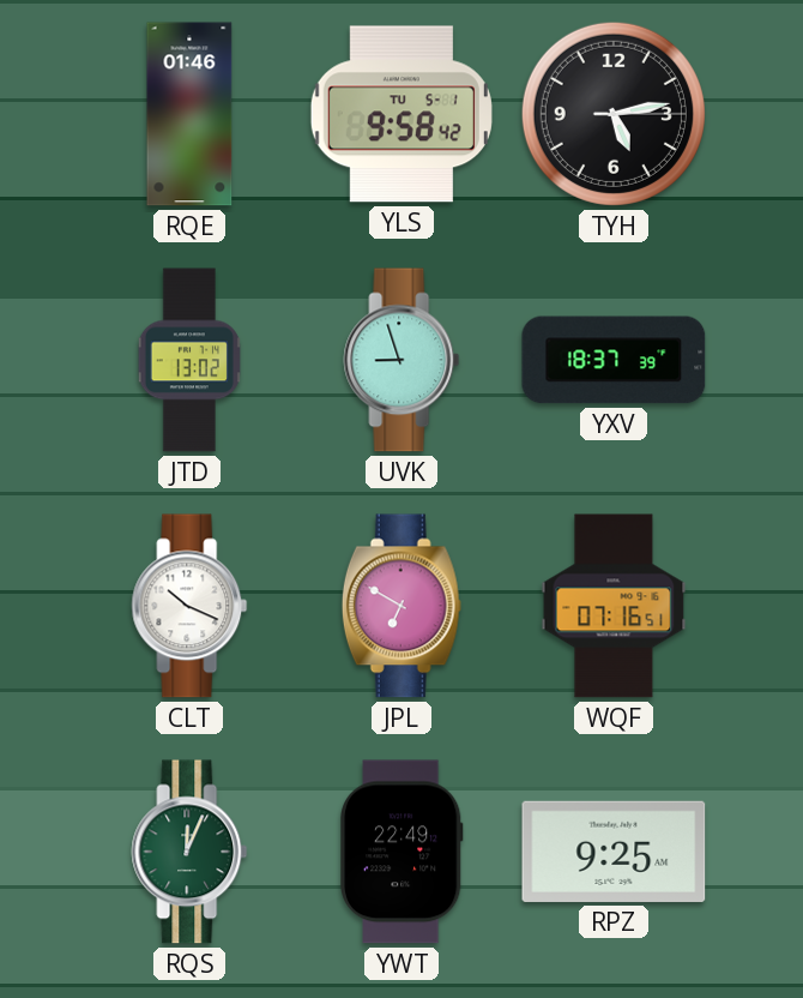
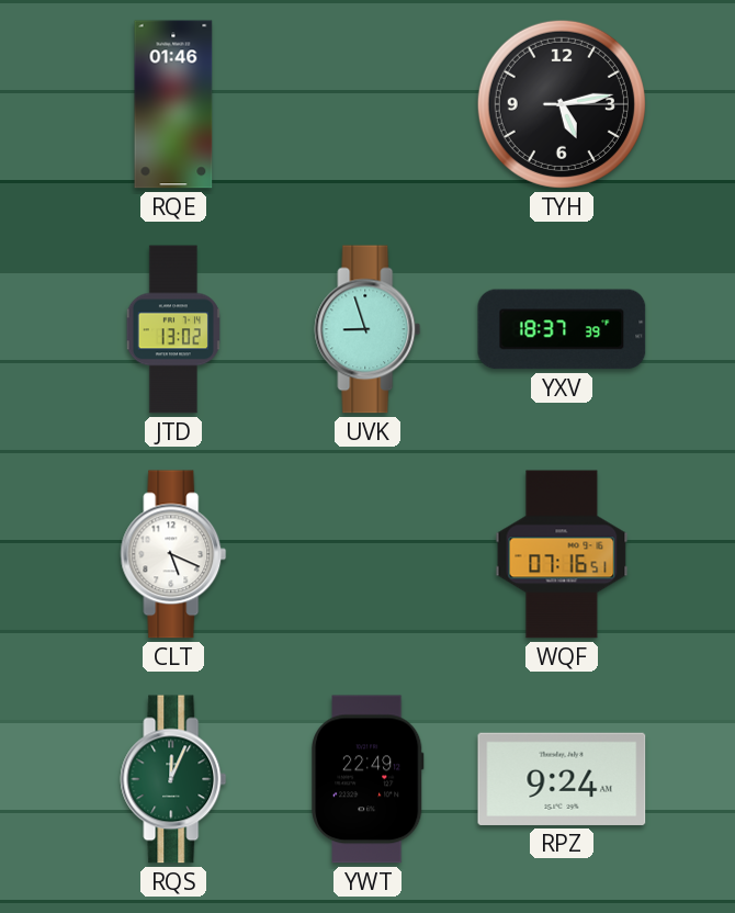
YLS: 9:58 -> none (402, 114)
CLT: 10:19 -> 5:19 (173, 554)
JPL: 6:50 -> none (402, 606)
RPZ: 9:25 -> 9:24 (562, 779)
